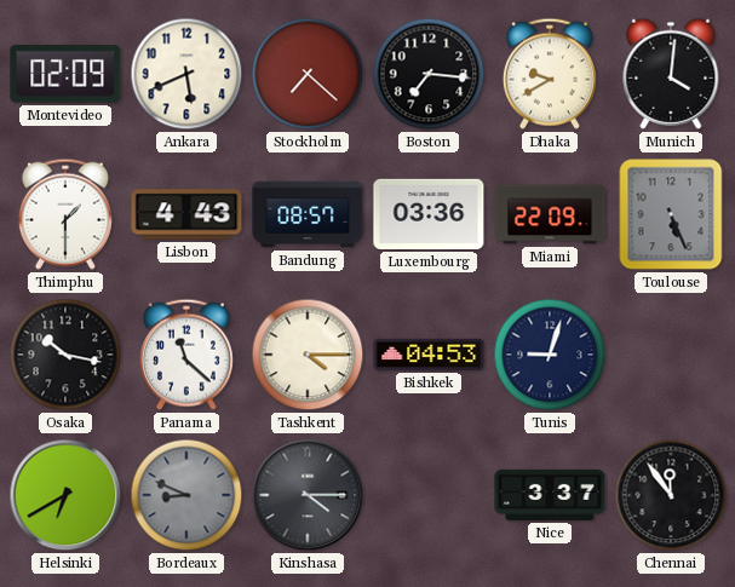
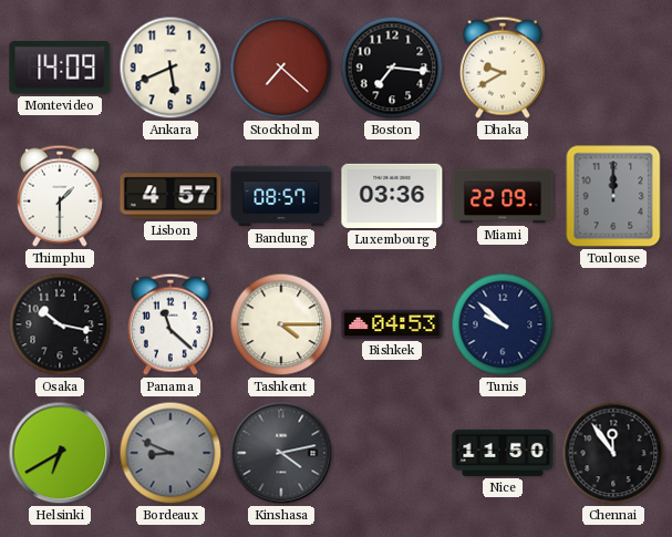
Montevideo: 02:09 -> 14:09 (60, 68)
Munich: 4:01 -> none (671, 74)
Lisbon: 4:43 -> 4:57 (170, 196)
Toulouse: 5:26 -> 12:00 (613, 196)
Tunis: 9:03 -> 9:52 (503, 324)
Kinshasa: 4:15 -> 4:13 (281, 453)
Nice: 3:37 -> 11:50 (503, 453)
